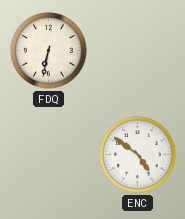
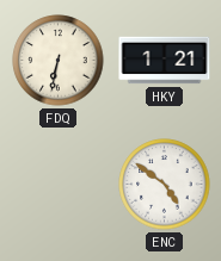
HKY: none -> 1:21 (165, 61)
